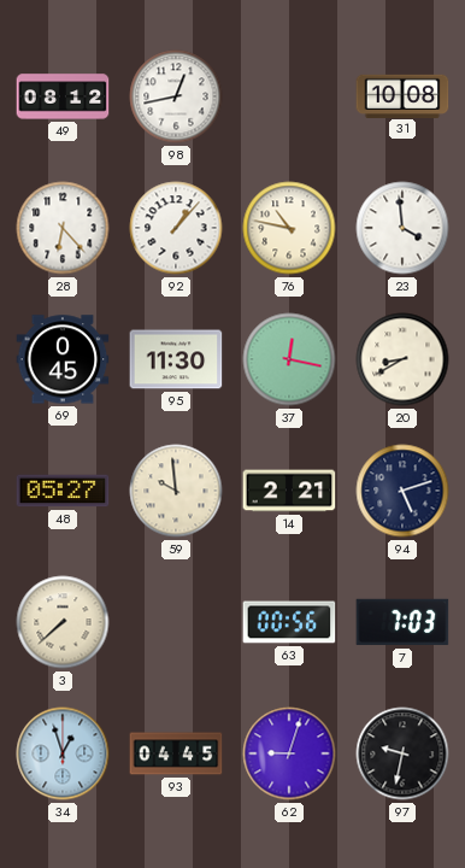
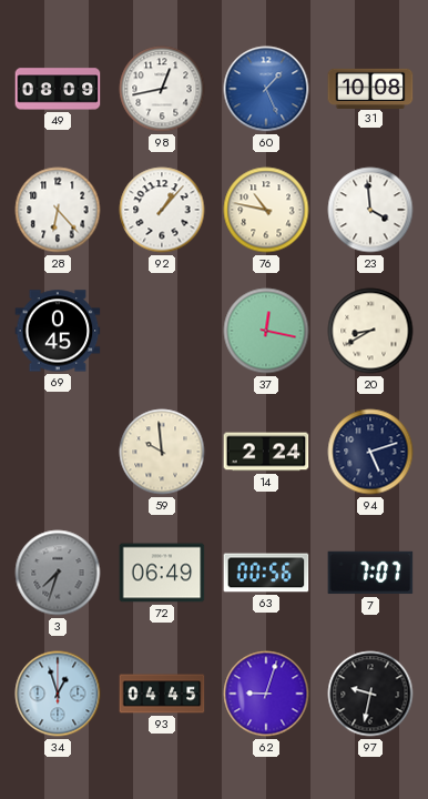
49: 08:12 -> 08:09 (58, 89)
60: none -> 1:26 (266, 89)
95: 11:30 -> none (176, 359)
48: 05:27 -> none (63, 491)
14: 2:21 -> 2:24 (266, 452)
3: 7:38 -> 7:33 (58, 573)
3 dial: cream -> grey (58, 573)
72: none -> 06:49 (162, 573)
7: 7:03 -> 7:07 (370, 573)
